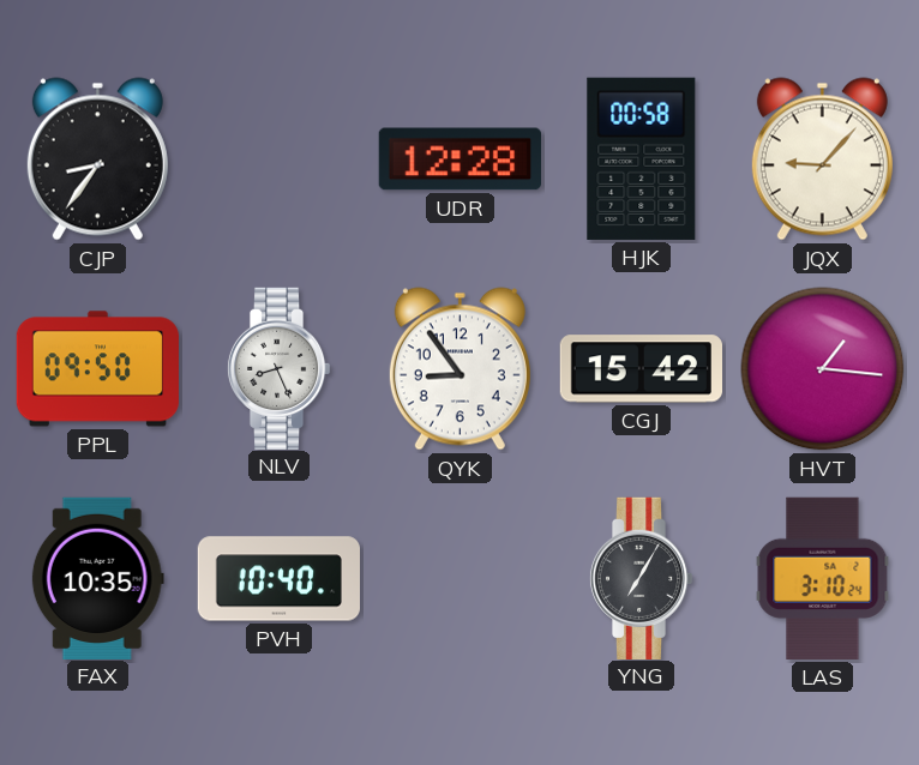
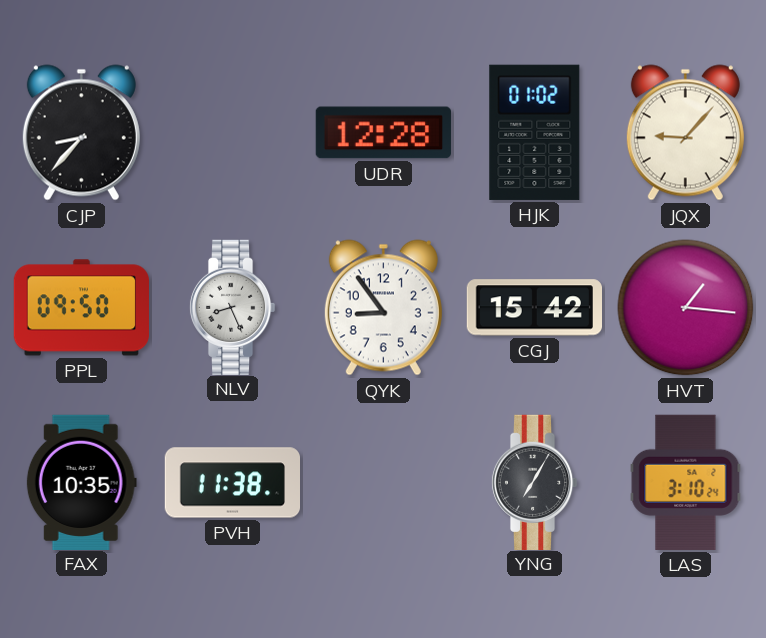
CJP: 8:36 -> 8:37 (81, 133)
HJK: 00:58 -> 01:02 (535, 132)
PVH: 10:40 -> 11:38 (232, 483)
